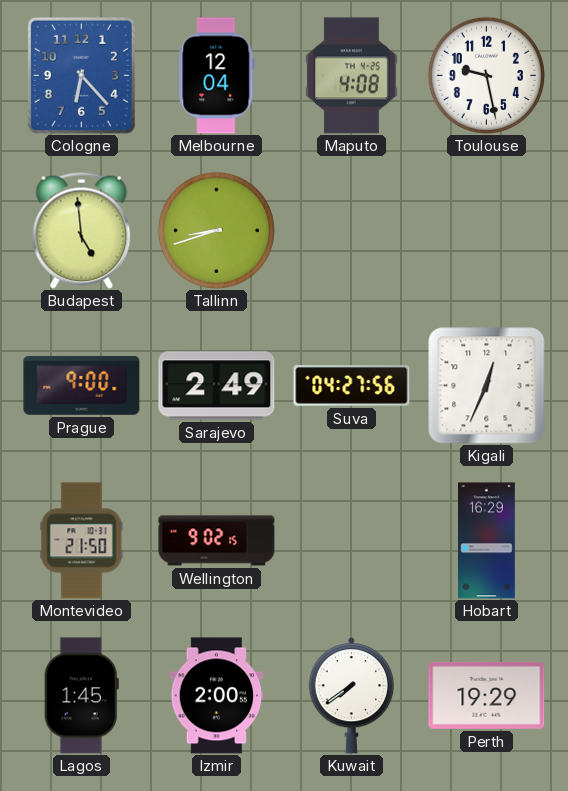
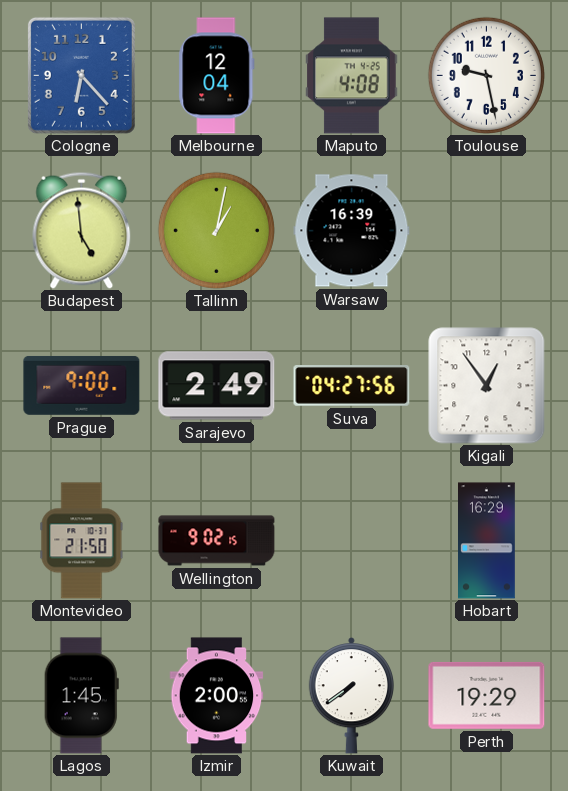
Tallinn: 8:42 -> 1:02 (216, 230)
Warsaw: none -> 16:39 (352, 231)
Kigali: 12:34 -> 12:54 (487, 386)
